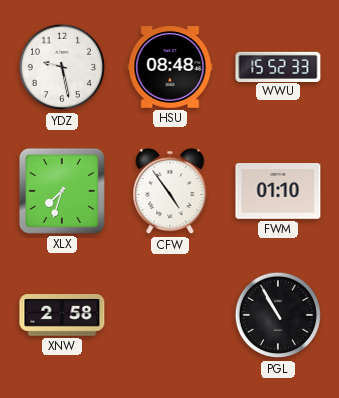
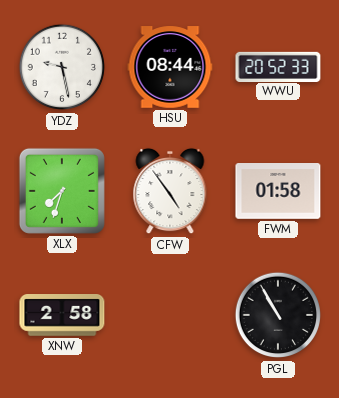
HSU: 08:48 -> 08:44 (170, 67)
WWU: 15:52 -> 20:52 (278, 66)
FWM: 01:10 -> 01:58 (278, 192)
